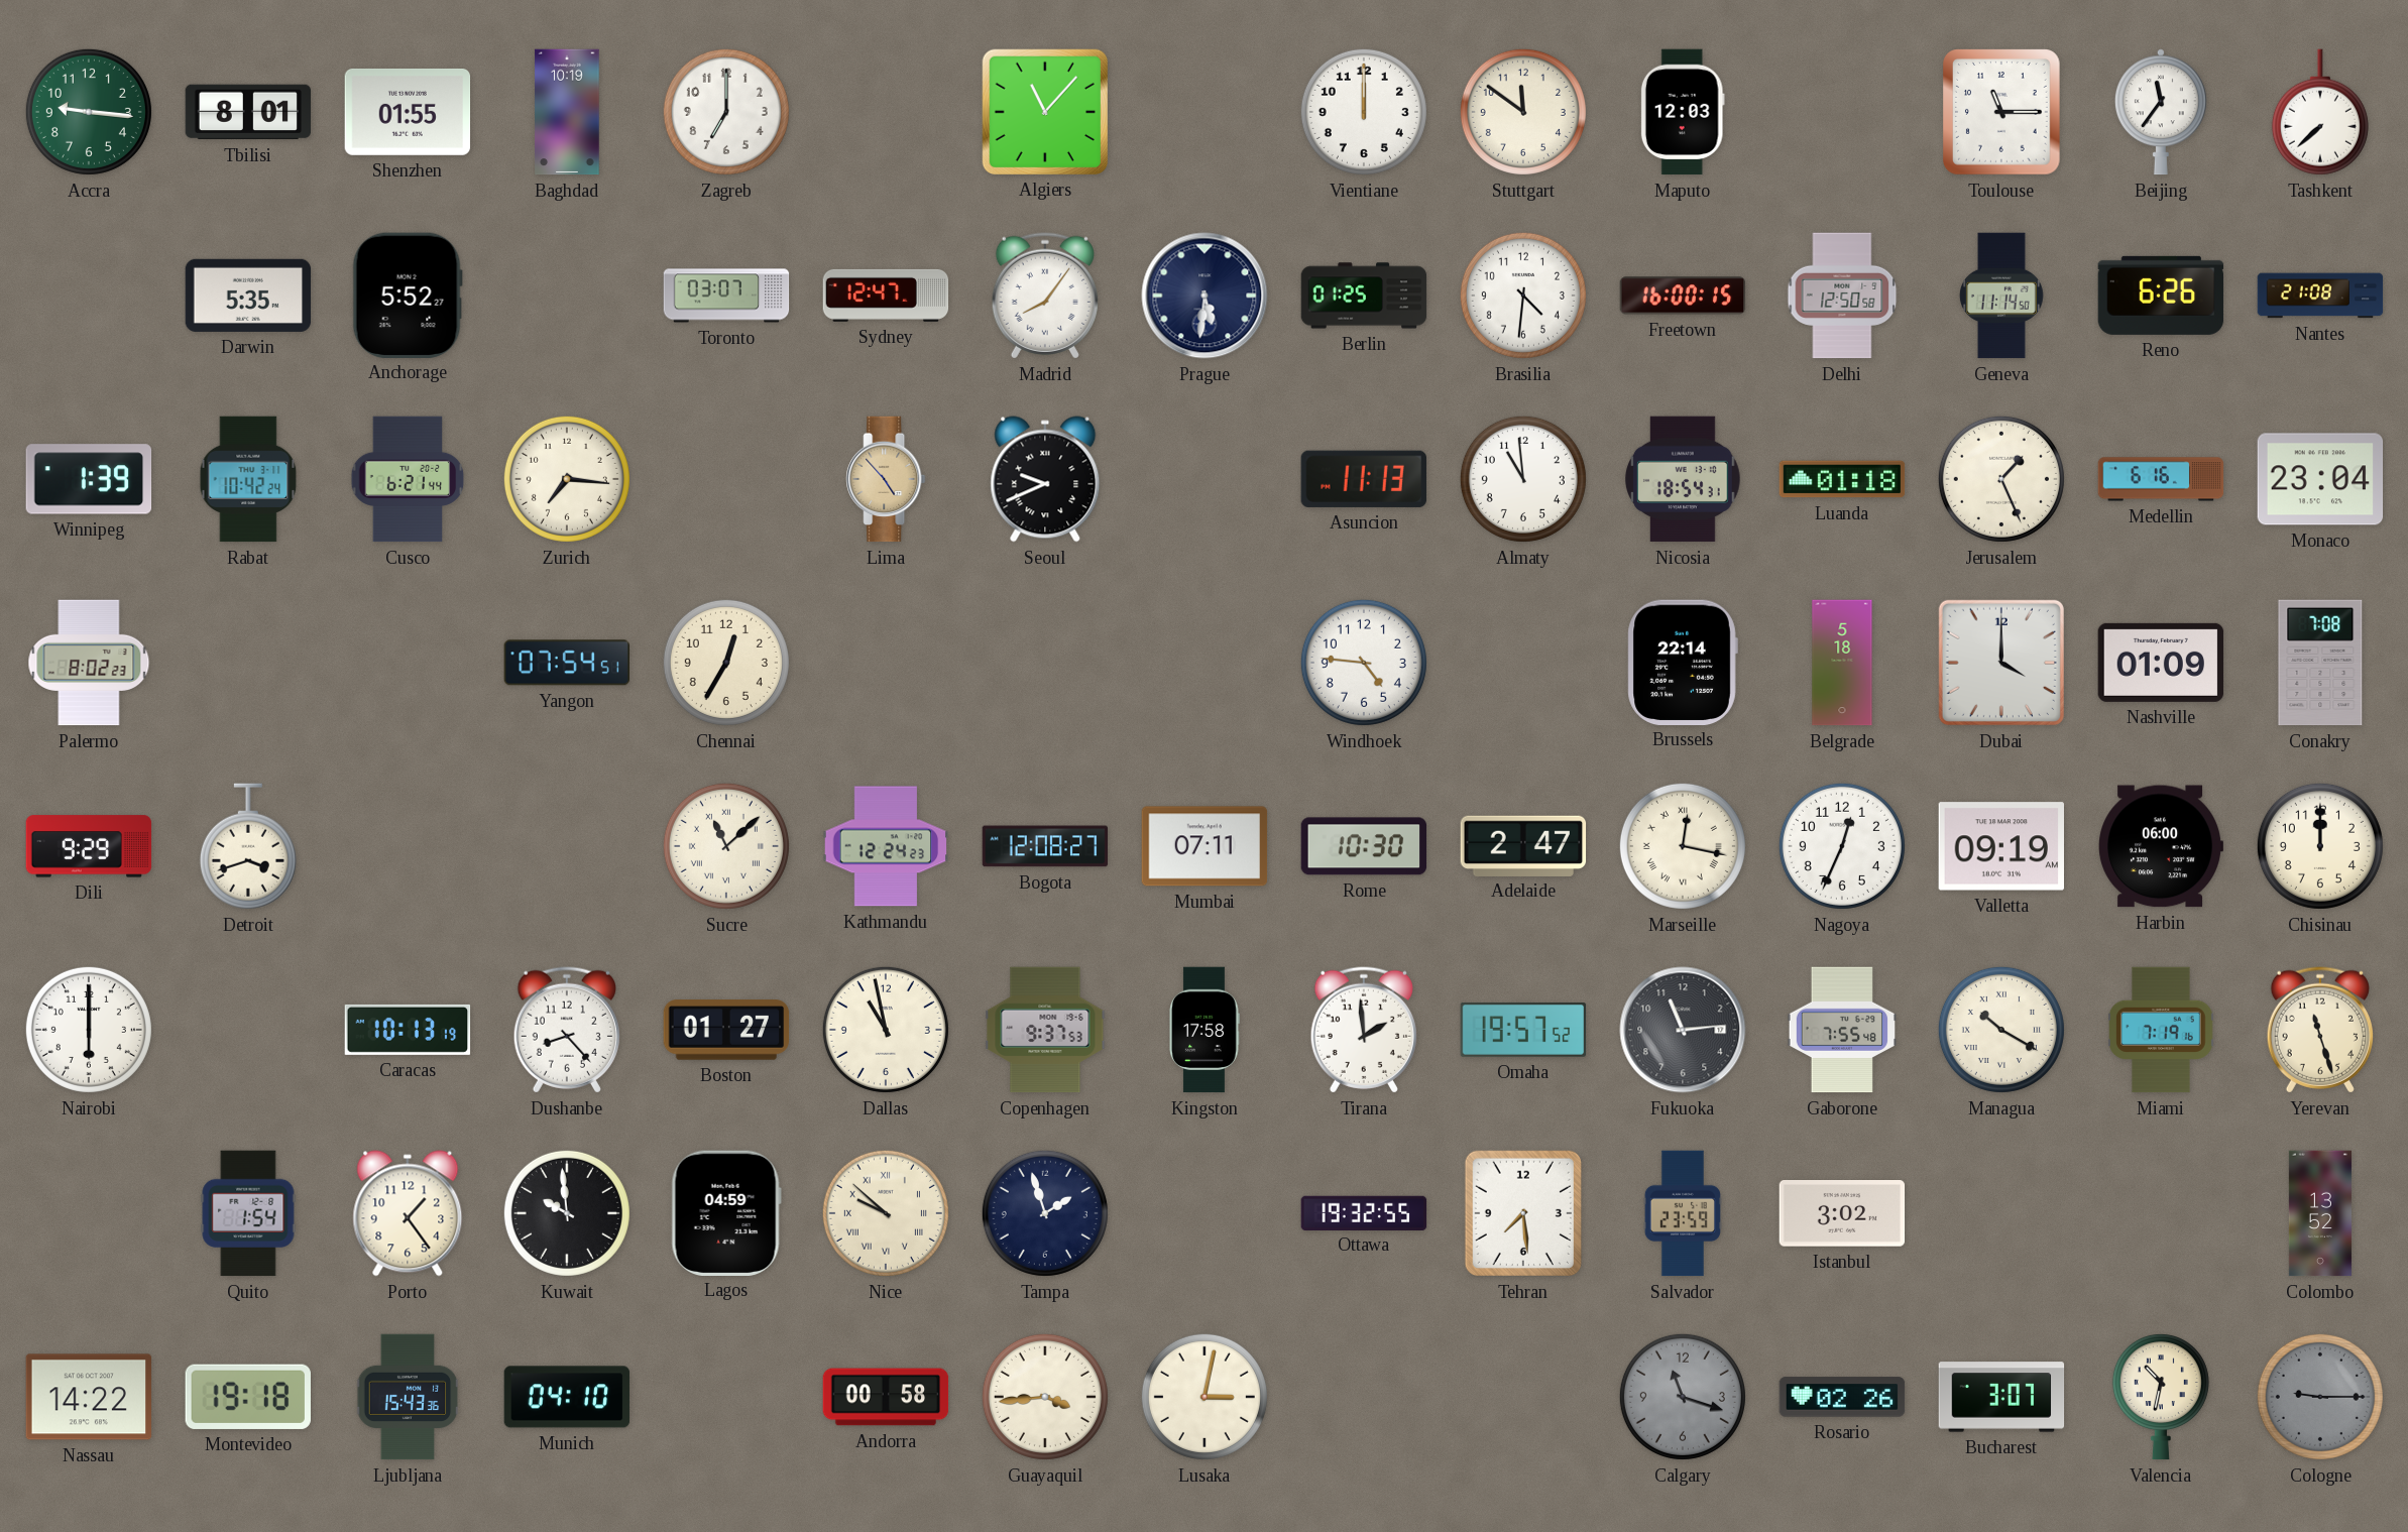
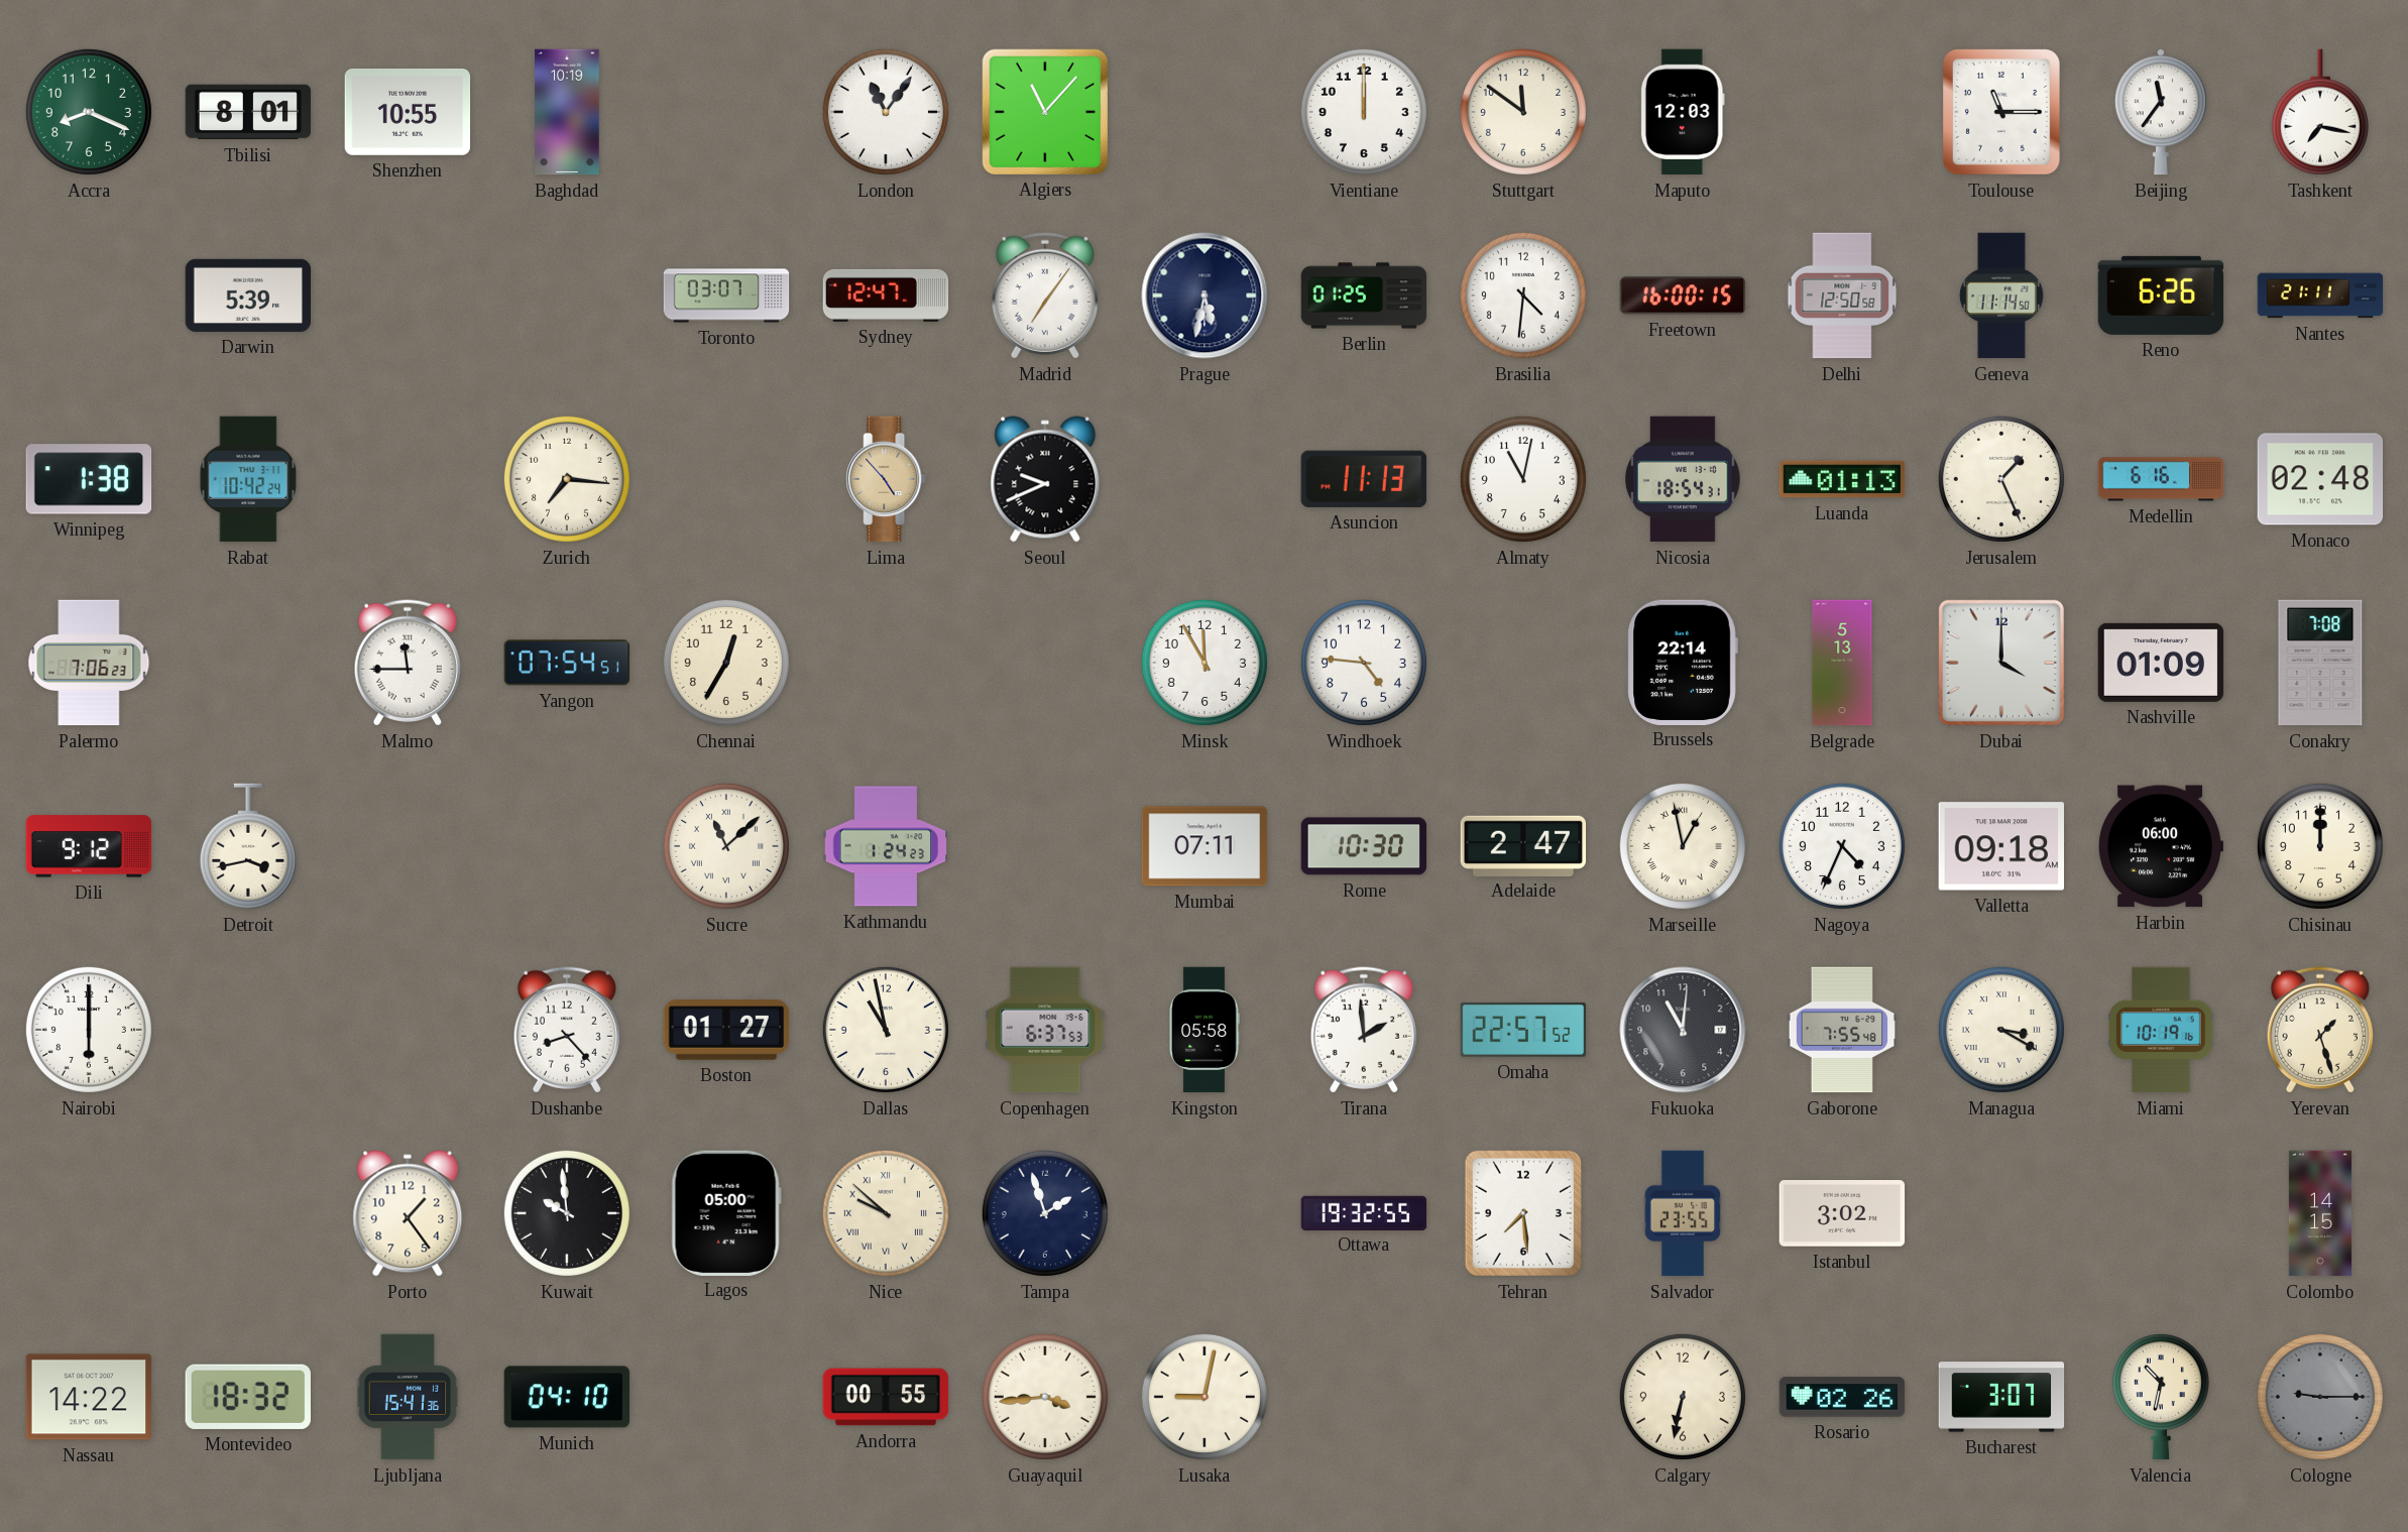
Accra: 9:16 -> 8:19 (89, 112)
Shenzhen: 01:55 -> 10:55 (408, 112)
Zagreb: 7:00 -> none (726, 112)
London: none -> 11:06 (886, 112)
Tashkent: 7:38 -> 7:17 (2320, 112)
Darwin: 5:35 -> 5:39 (248, 296)
Anchorage: 5:52 -> none (408, 294)
Madrid: 8:06 -> 7:06 (1045, 296)
Prague: 5:31 -> 5:32 (1205, 296)
Nantes: 21:08 -> 21:11 (2320, 296)
Winnipeg: 1:39 -> 1:38 (89, 479)
Cusco: 6:21 -> none (408, 479)
Almaty: 10:59 -> 11:02 (1523, 479)
Luanda: 01:18 -> 01:13 (1842, 479)
Monaco: 23:04 -> 02:48 (2320, 479)
Palermo: 8:02 -> 7:06 (89, 663)
Malmo: none -> 11:45 (408, 663)
Minsk: none -> 11:55 (1205, 663)
Belgrade: 5:18 -> 5:13 (1842, 663)
Dili: 9:29 -> 9:12 (89, 846)
Detroit: 3:42 -> 3:43 (248, 846)
Kathmandu: 12:24 -> 1:24 (886, 846)
Bogota: 12:08 -> none (1045, 846)
Marseille: 12:17 -> 12:58 (1683, 846)
Nagoya: 12:34 -> 4:34 (1842, 846)
Valletta: 09:19 -> 09:18 (2000, 846)
Caracas: 10:13 -> none (408, 1030)
Copenhagen: 9:37 -> 6:37 (1045, 1030)
Kingston: 17:58 -> 05:58 (1205, 1030)
Omaha: 19:57 -> 22:57 (1523, 1031)
Fukuoka: 11:14 -> 11:01 (1683, 1030)
Managua: 10:20 -> 3:20 (2001, 1030)
Miami: 7:19 -> 10:19 (2161, 1030)
Yerevan: 11:27 -> 1:27 (2320, 1030)
Quito: 1:54 -> none (248, 1213)
Lagos: 04:59 -> 05:00 (726, 1212)
Salvador: 23:59 -> 23:55 (1683, 1213)
Colombo: 13:52 -> 14:15 (2320, 1213)
Montevideo: 19:18 -> 18:32 (248, 1397)
Ljubljana: 15:43 -> 15:41 (408, 1397)
Andorra: 00:58 -> 00:55 (886, 1397)
Lusaka: 3:02 -> 9:02 (1205, 1397)
Calgary: 11:18 -> 6:32 (1683, 1397)
Calgary dial: grey -> cream (1683, 1397)
